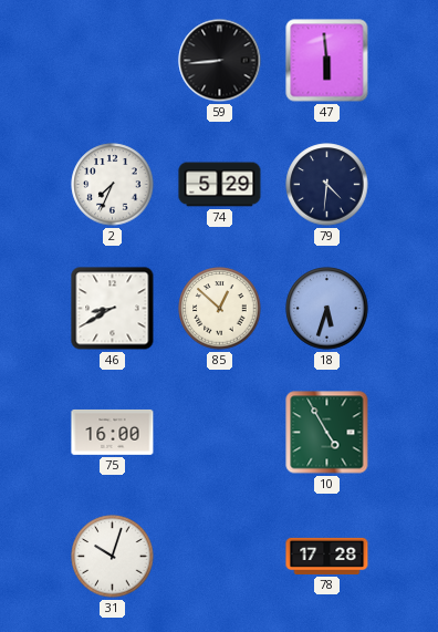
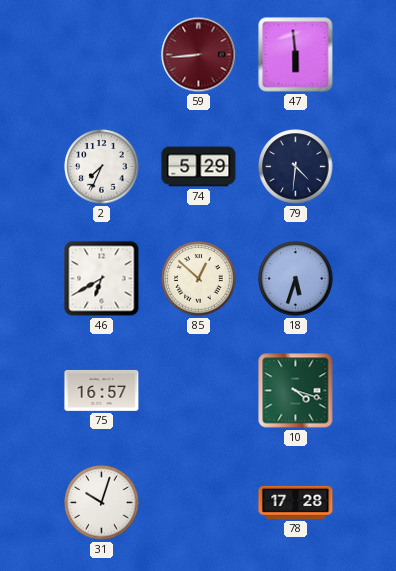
59 dial: black -> burgundy (199, 55)
46: 8:40 -> 6:40 (102, 279)
75: 16:00 -> 16:57 (102, 390)
10: 4:55 -> 4:18 (296, 391)
